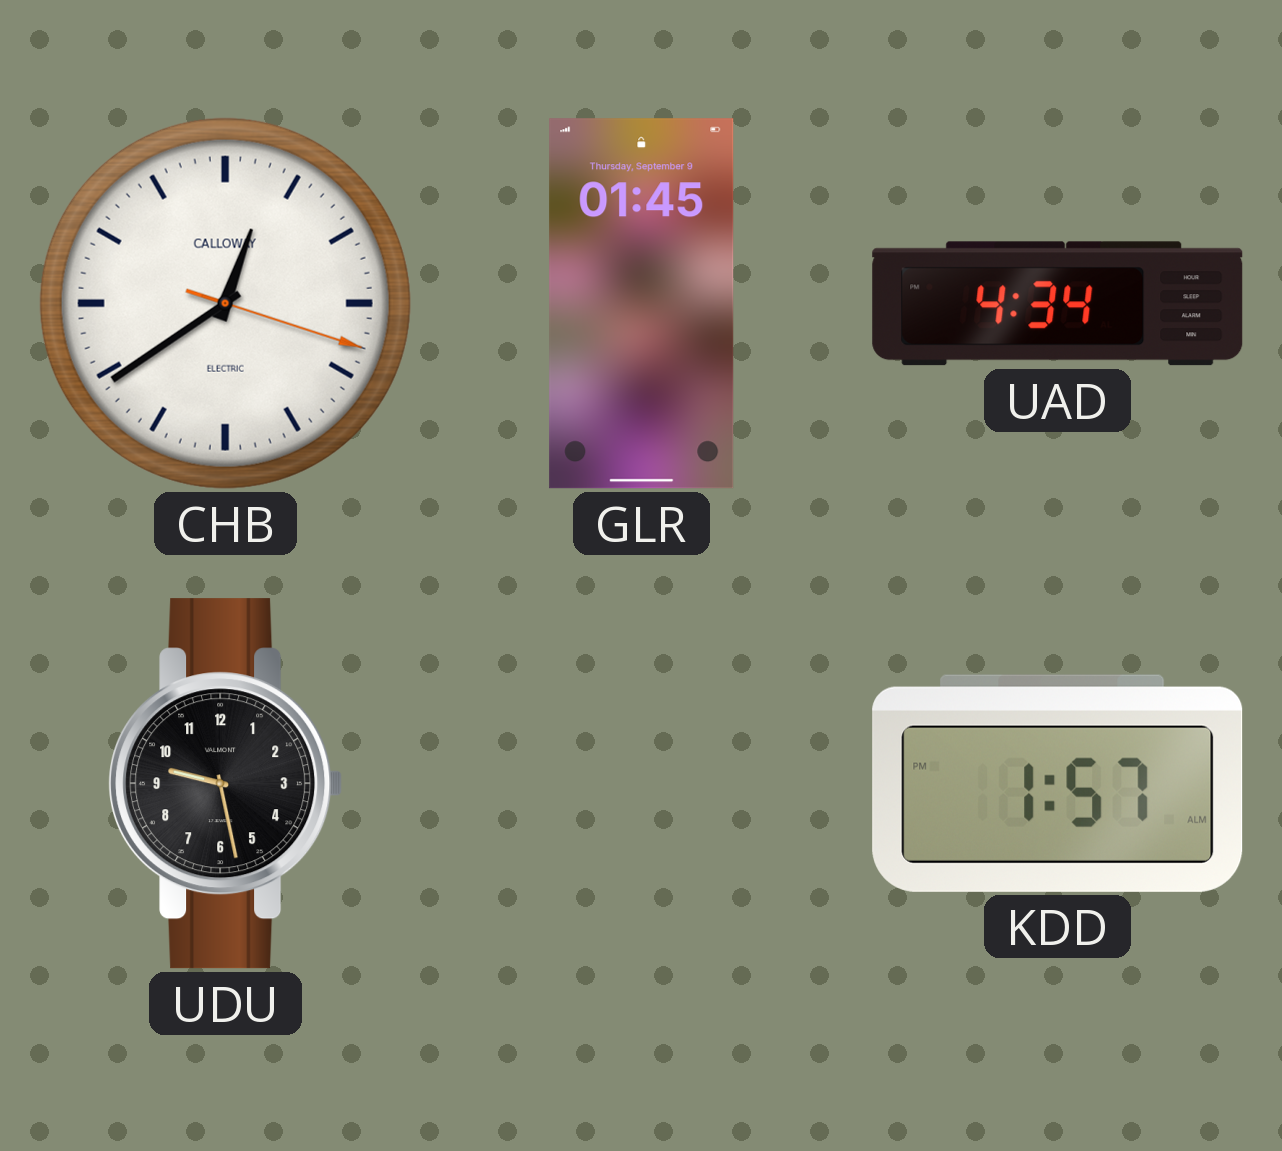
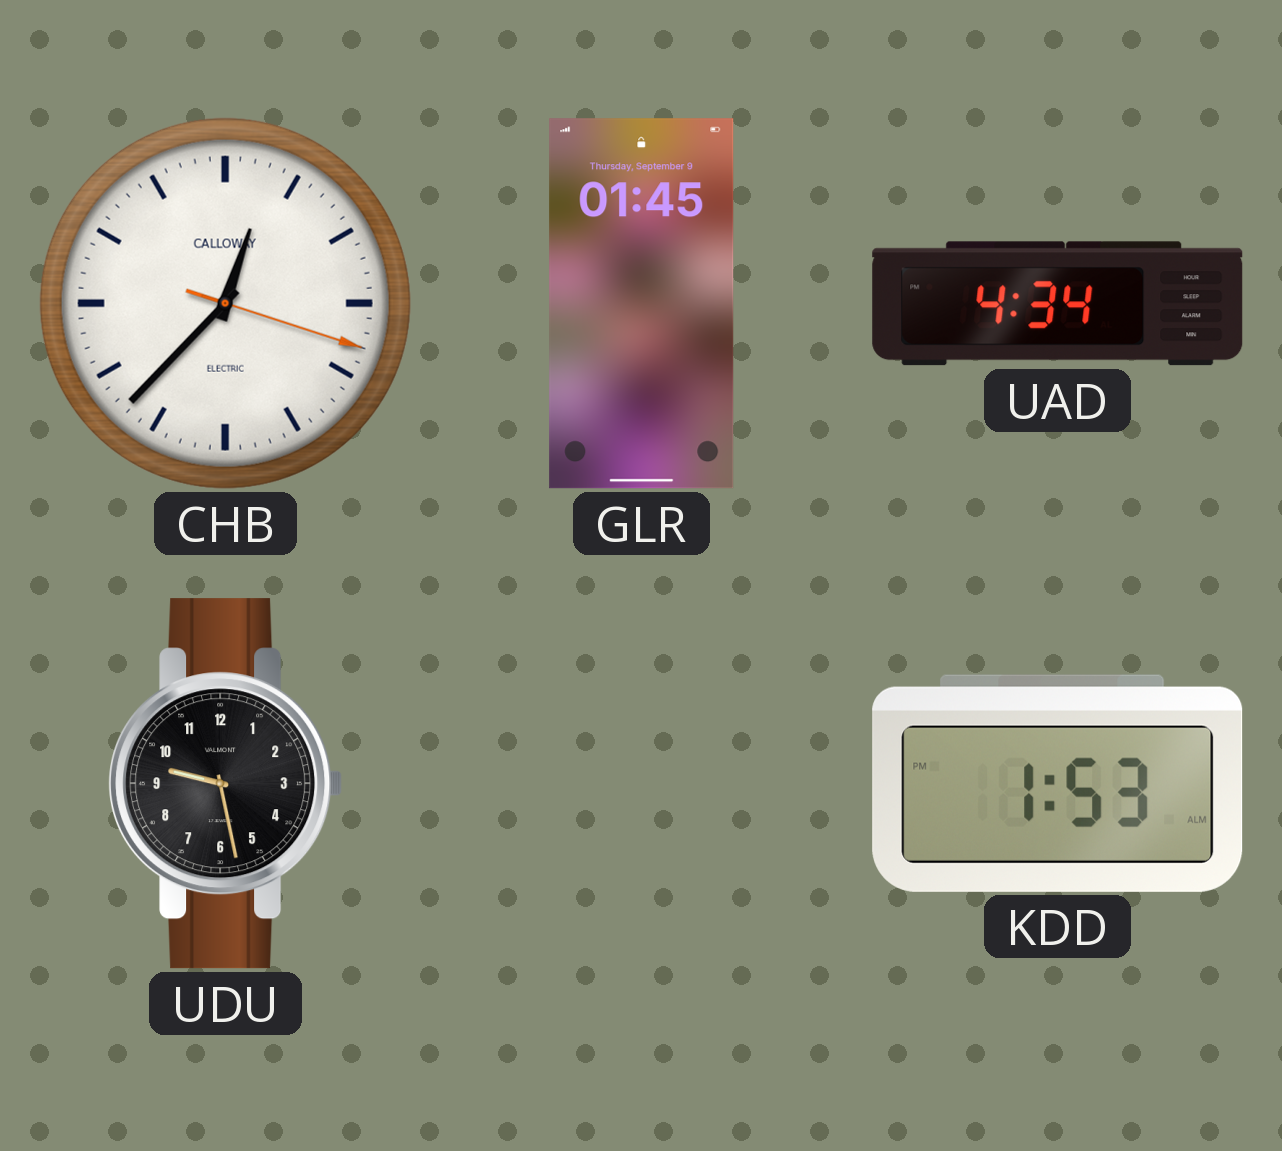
CHB: 12:39 -> 12:37 (225, 303)
KDD: 1:57 -> 1:53 (1058, 783)
